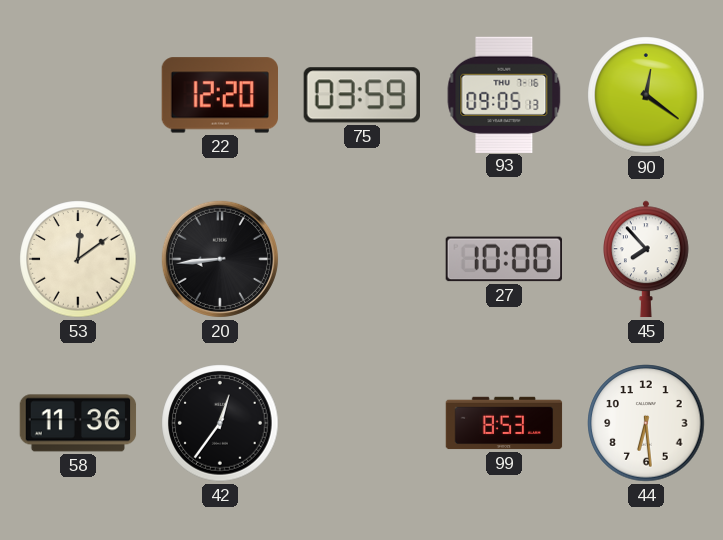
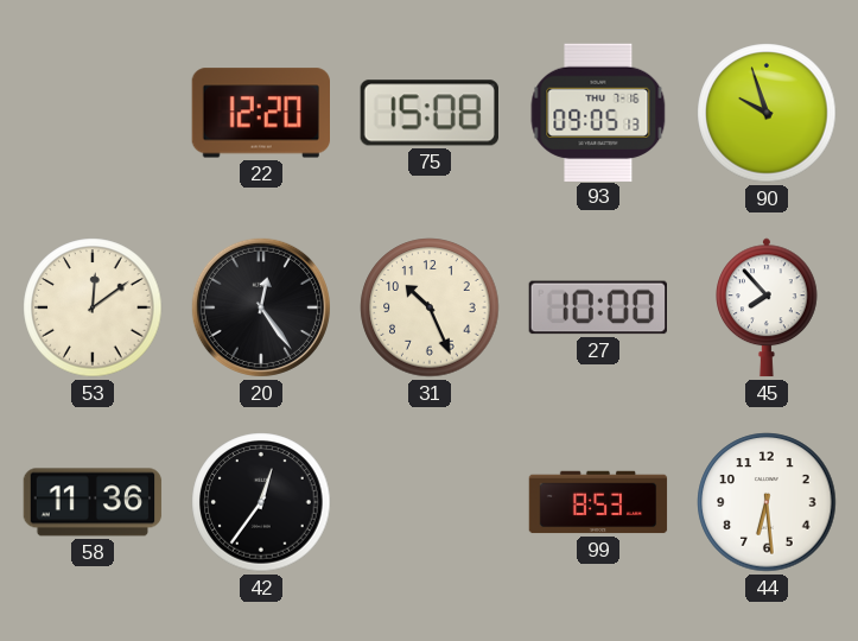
75: 03:59 -> 15:08 (430, 113)
90: 12:21 -> 9:57 (767, 113)
20: 8:44 -> 12:24 (261, 307)
31: none -> 10:26 (430, 307)
